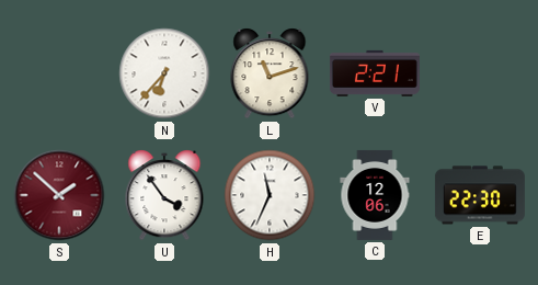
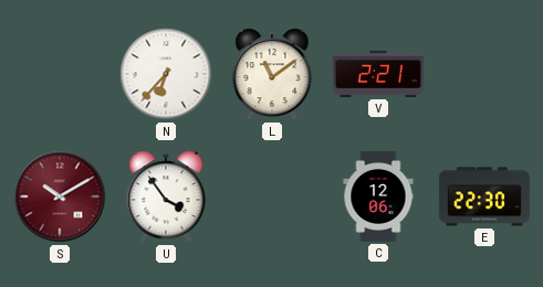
L: 11:12 -> 11:09 (272, 74)
S: 1:52 -> 10:10 (60, 196)
H: 11:34 -> none (270, 195)
